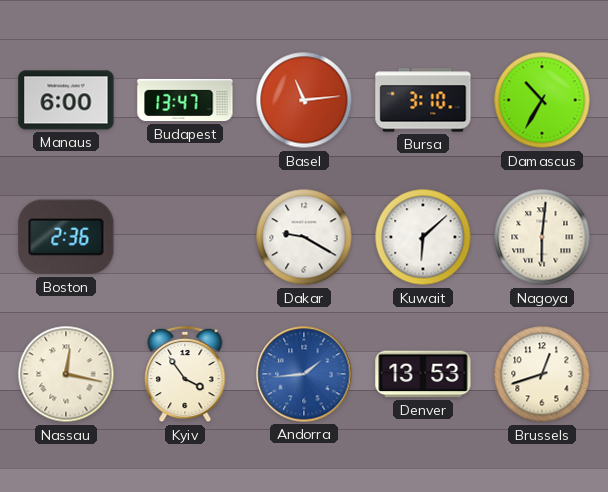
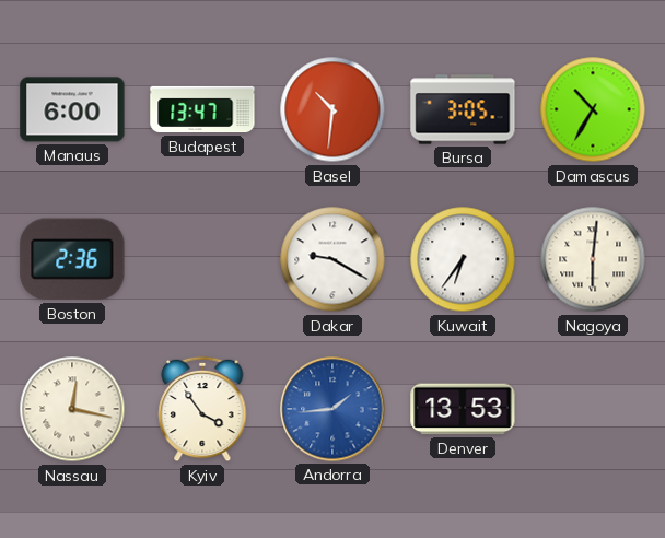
Basel: 11:14 -> 10:31 (332, 109)
Bursa: 3:10 -> 3:05 (463, 109)
Kuwait: 6:08 -> 6:36 (463, 259)
Brussels: 12:42 -> none (542, 374)
